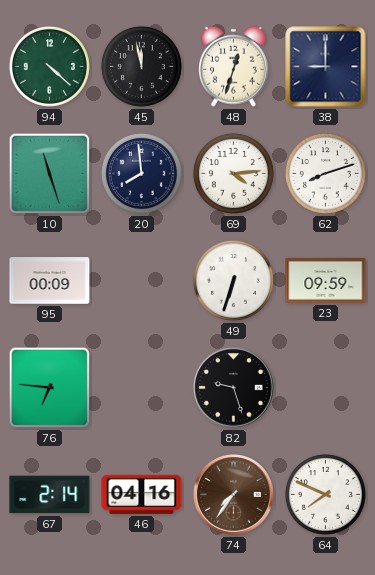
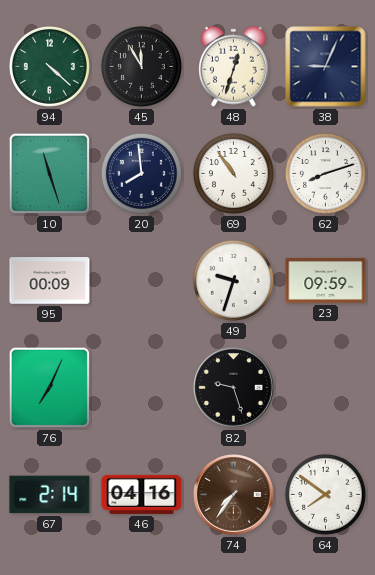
45: 11:58 -> 11:55 (141, 66)
38: 9:00 -> 9:04 (326, 67)
69: 4:14 -> 10:54 (233, 173)
49: 6:33 -> 9:33 (233, 280)
76: 6:46 -> 7:04 (50, 388)
64: 7:49 -> 7:51 (325, 494)
